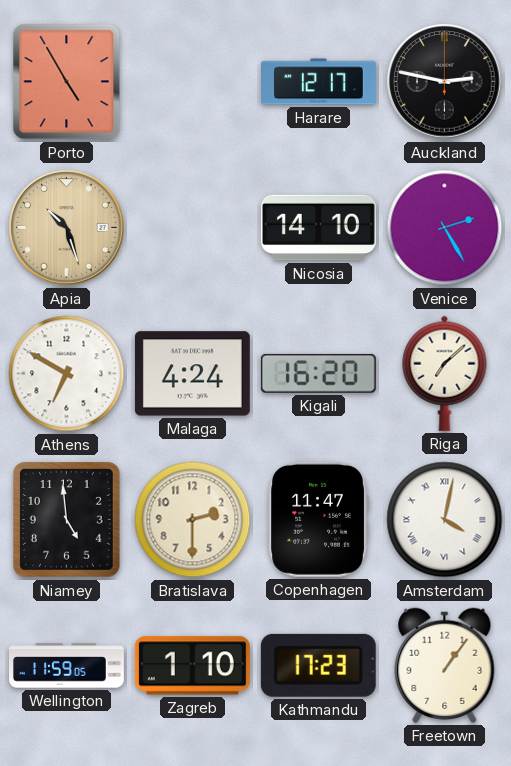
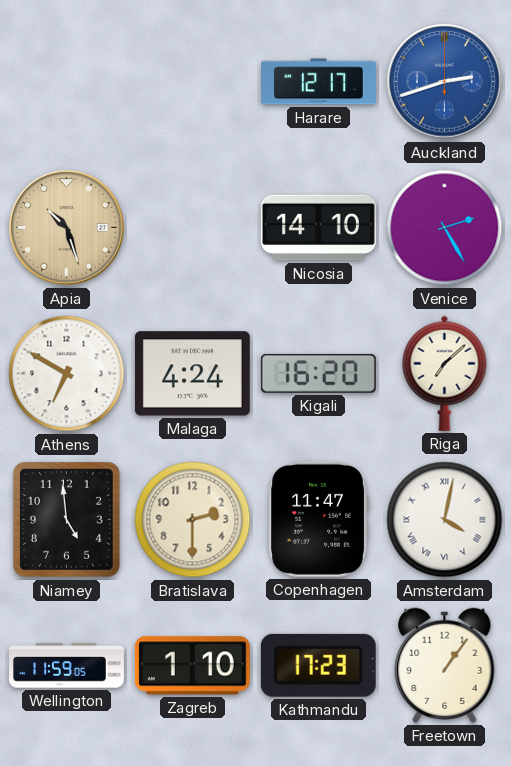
Porto: 4:55 -> none (67, 82)
Auckland: 2:47 -> 2:42 (445, 82)
Auckland dial: black -> blue (445, 82)
